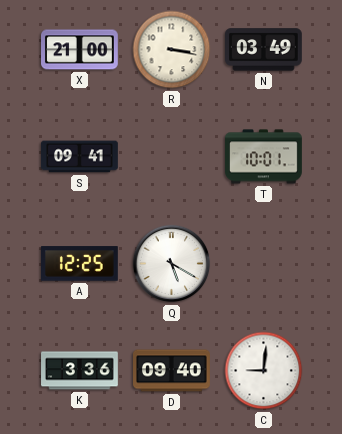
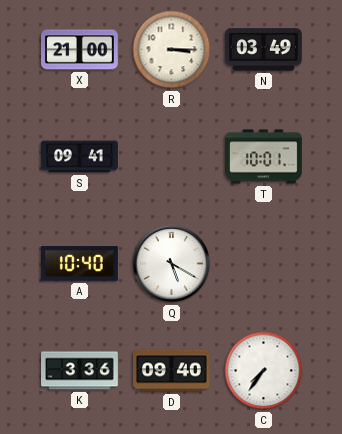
R: 3:17 -> 3:15 (172, 50)
A: 12:25 -> 10:40 (80, 264)
C: 9:01 -> 7:36 (264, 371)
